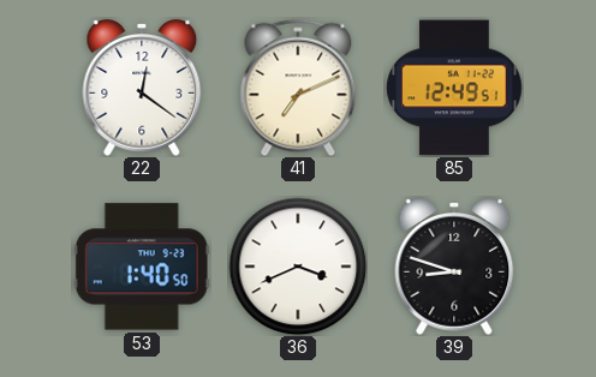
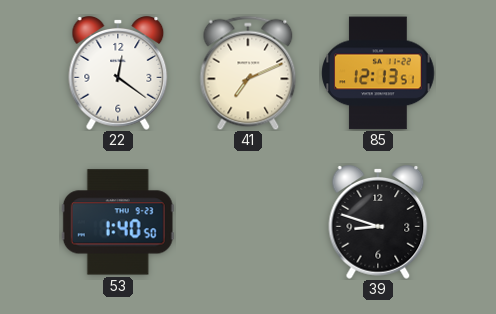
85: 12:49 -> 12:13 (378, 73)
36: 3:41 -> none (298, 267)
